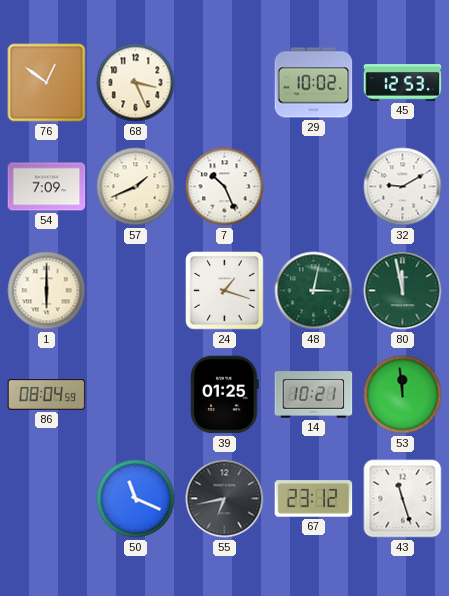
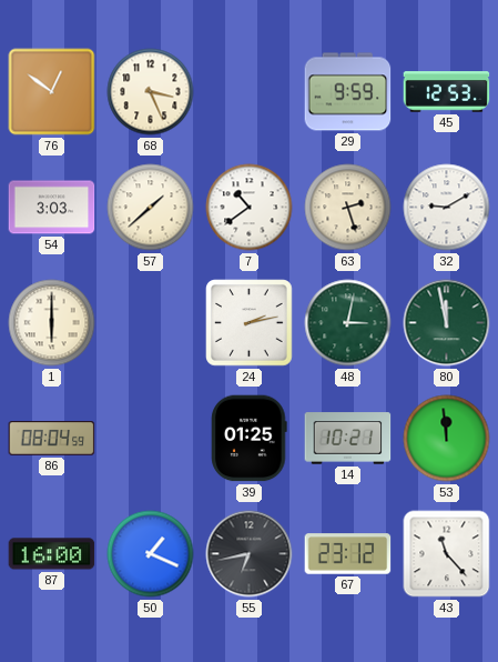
29: 10:02 -> 9:59 (348, 92)
54: 7:09 -> 3:03 (52, 208)
57: 1:41 -> 1:38 (151, 208)
7: 10:26 -> 10:39 (250, 208)
63: none -> 2:27 (348, 208)
24: 1:18 -> 2:13 (250, 323)
87: none -> 16:00 (52, 554)
50: 11:19 -> 1:19 (151, 554)
43: 11:27 -> 11:23 (447, 554)
